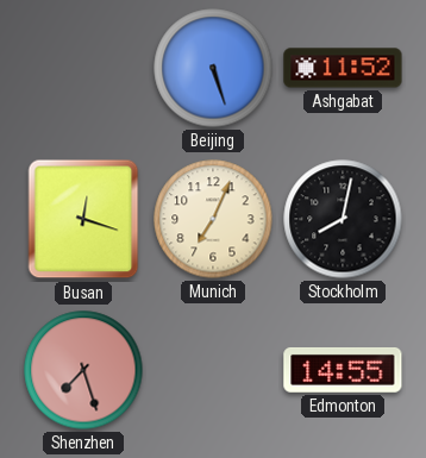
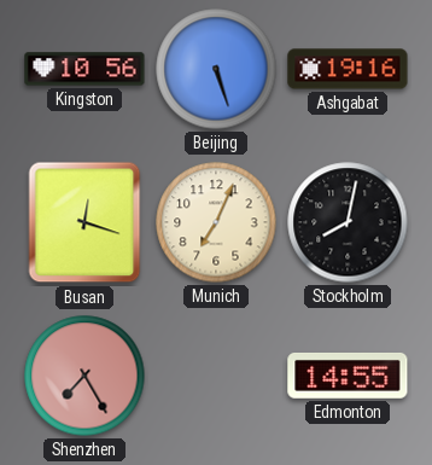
Kingston: none -> 10:56 (84, 69)
Ashgabat: 11:52 -> 19:16 (348, 69)
Shenzhen: 7:27 -> 7:25 (84, 376)
